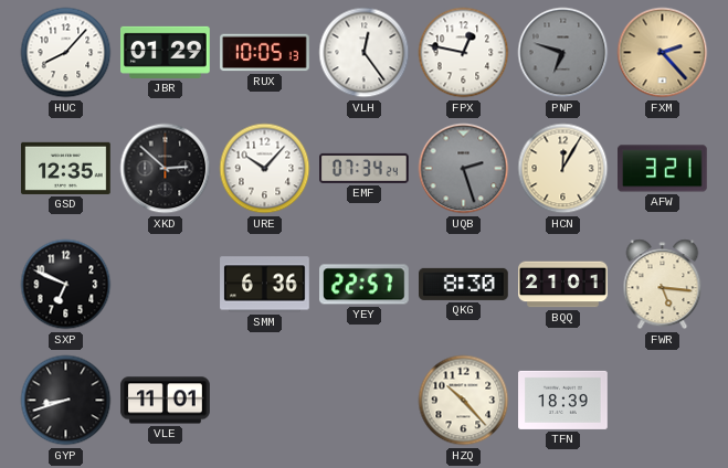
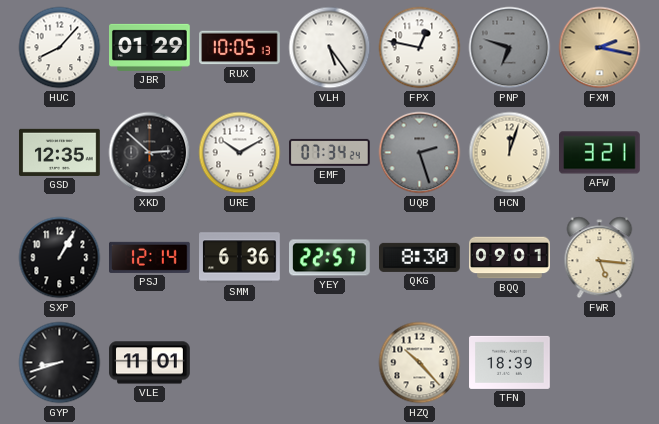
VLH: 12:24 -> 5:24 (330, 48)
FXM: 2:23 -> 2:17 (600, 48)
URE: 10:07 -> 10:10 (240, 153)
HCN: 12:05 -> 12:03 (510, 153)
SXP: 6:49 -> 1:05 (60, 258)
PSJ: none -> 12:14 (150, 257)
BQQ: 21:01 -> 09:01 (510, 258)
